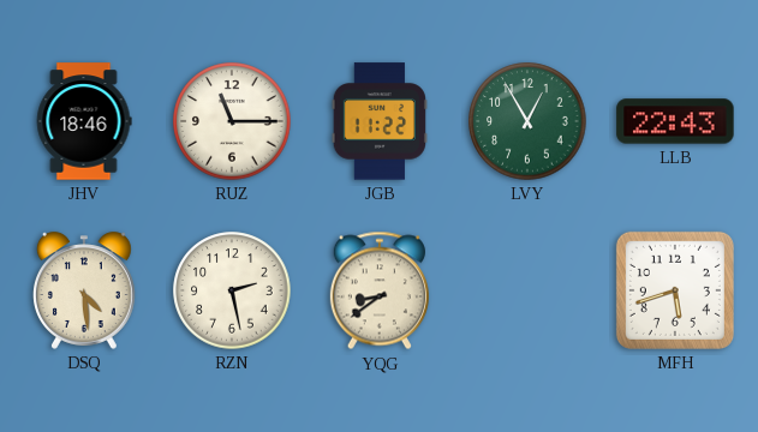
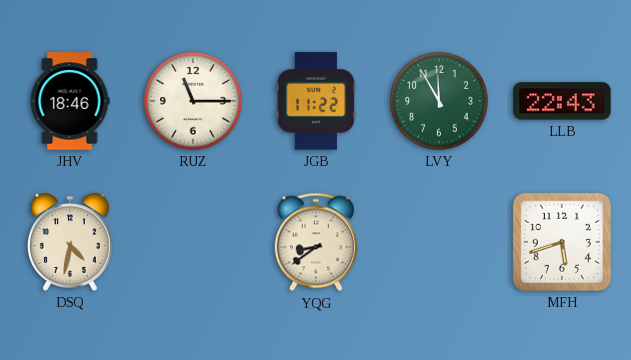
LVY: 12:55 -> 11:55 (439, 101)
DSQ: 4:29 -> 4:32 (70, 242)
RZN: 2:28 -> none (232, 290)
